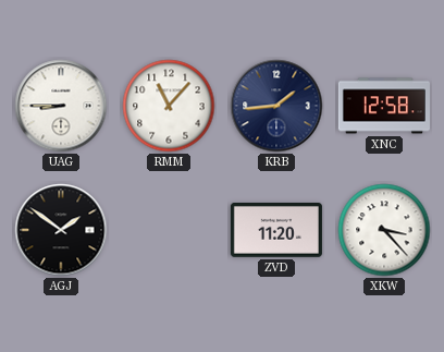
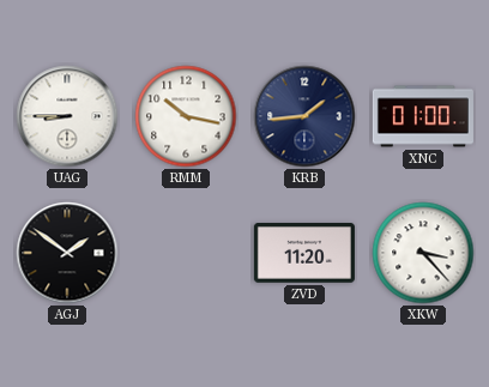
RMM: 11:07 -> 10:17 (186, 116)
XNC: 12:58 -> 01:00 (423, 116)
